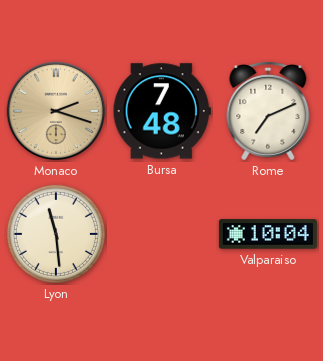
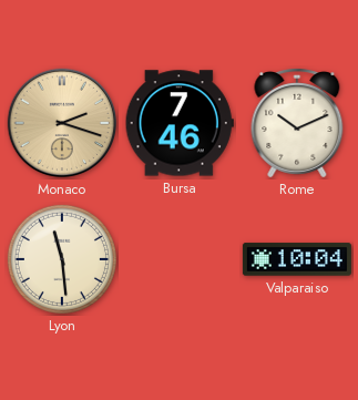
Bursa: 7:48 -> 7:46 (180, 123)
Rome: 7:11 -> 10:11 (297, 124)
